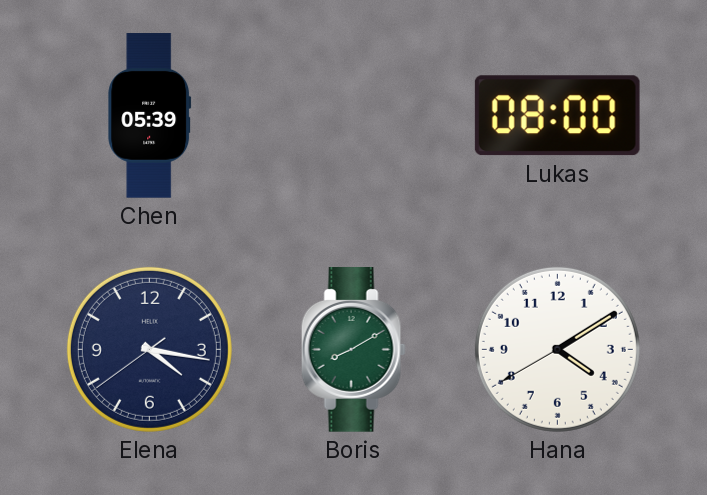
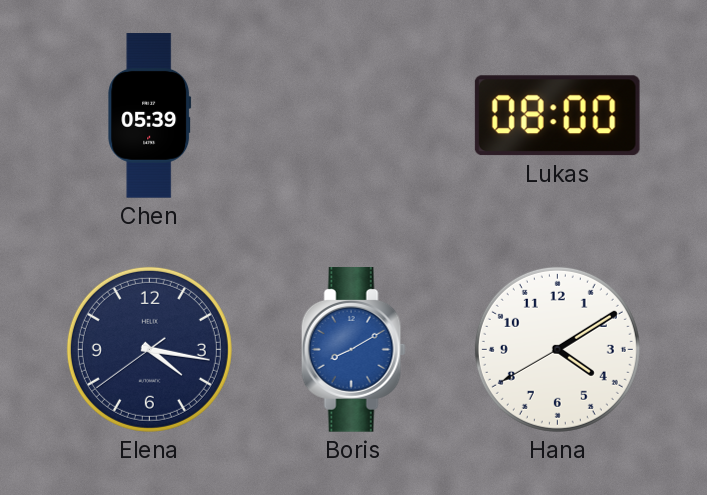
Boris dial: green -> blue (353, 350)
